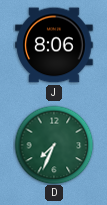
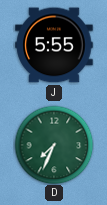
J: 8:06 -> 5:55 (54, 45)
